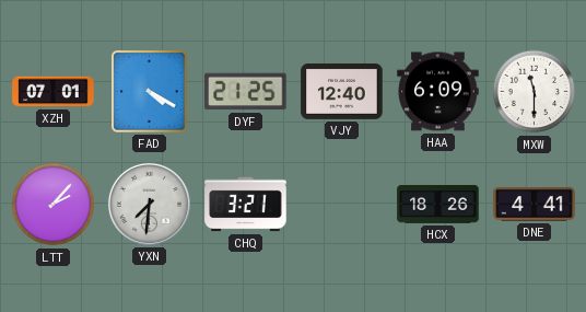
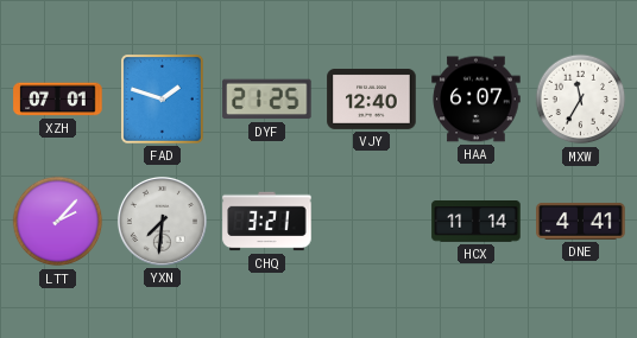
FAD: 4:20 -> 1:48 (163, 100)
HAA: 6:09 -> 6:07 (477, 100)
MXW: 11:30 -> 11:35 (581, 100)
HCX: 18:26 -> 11:14 (477, 222)
